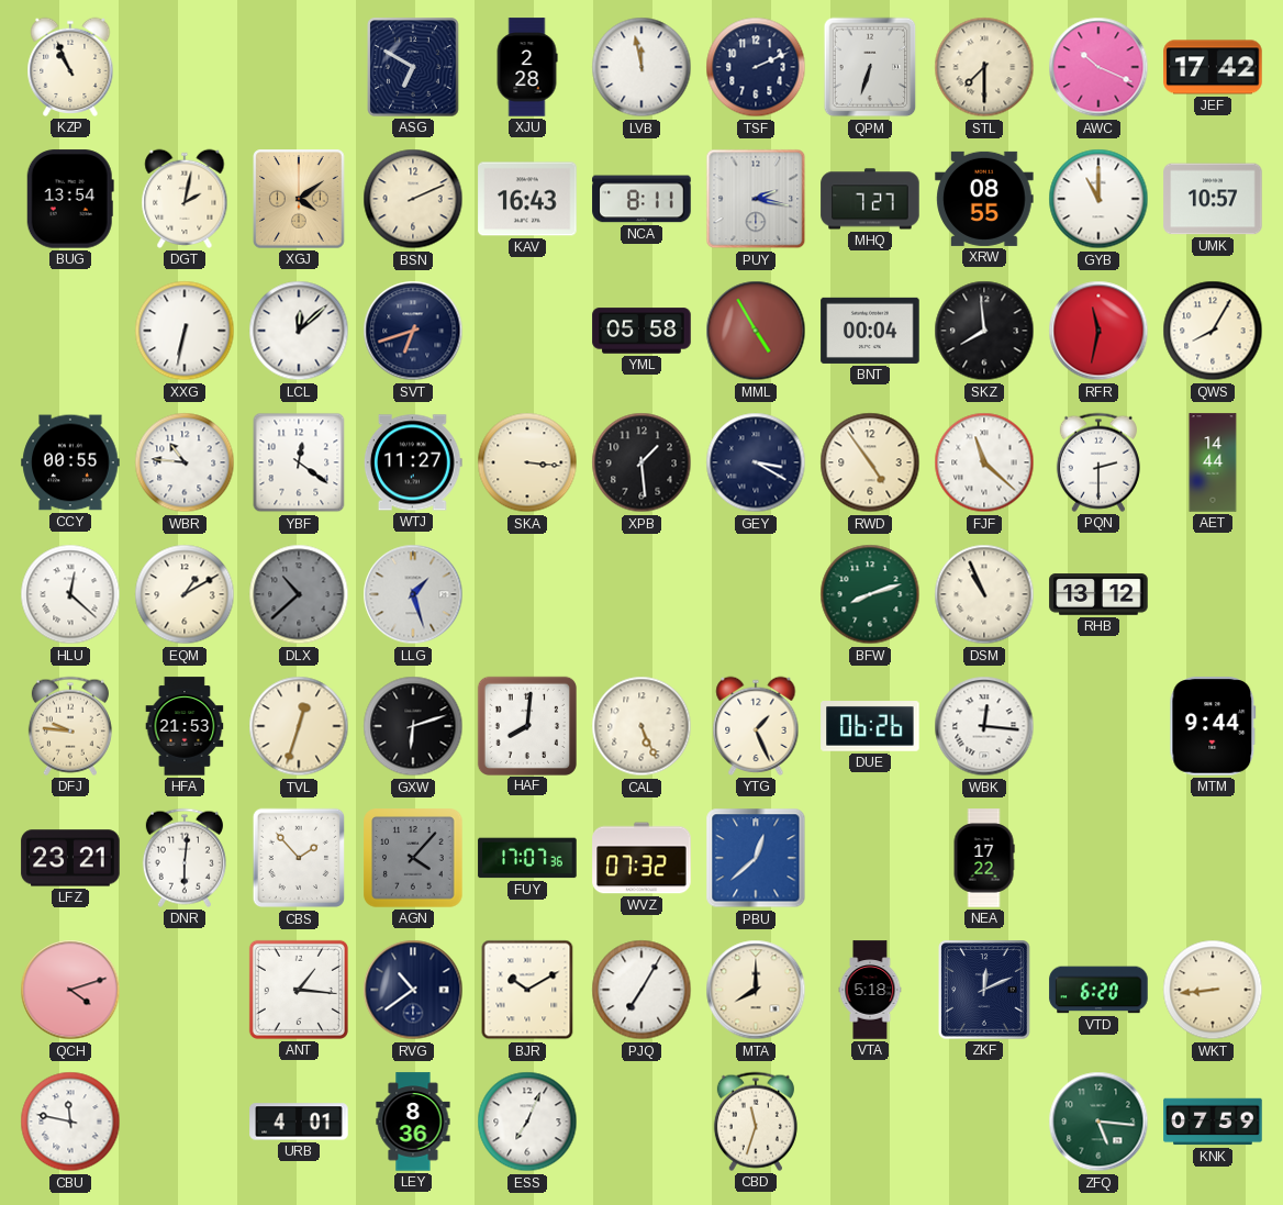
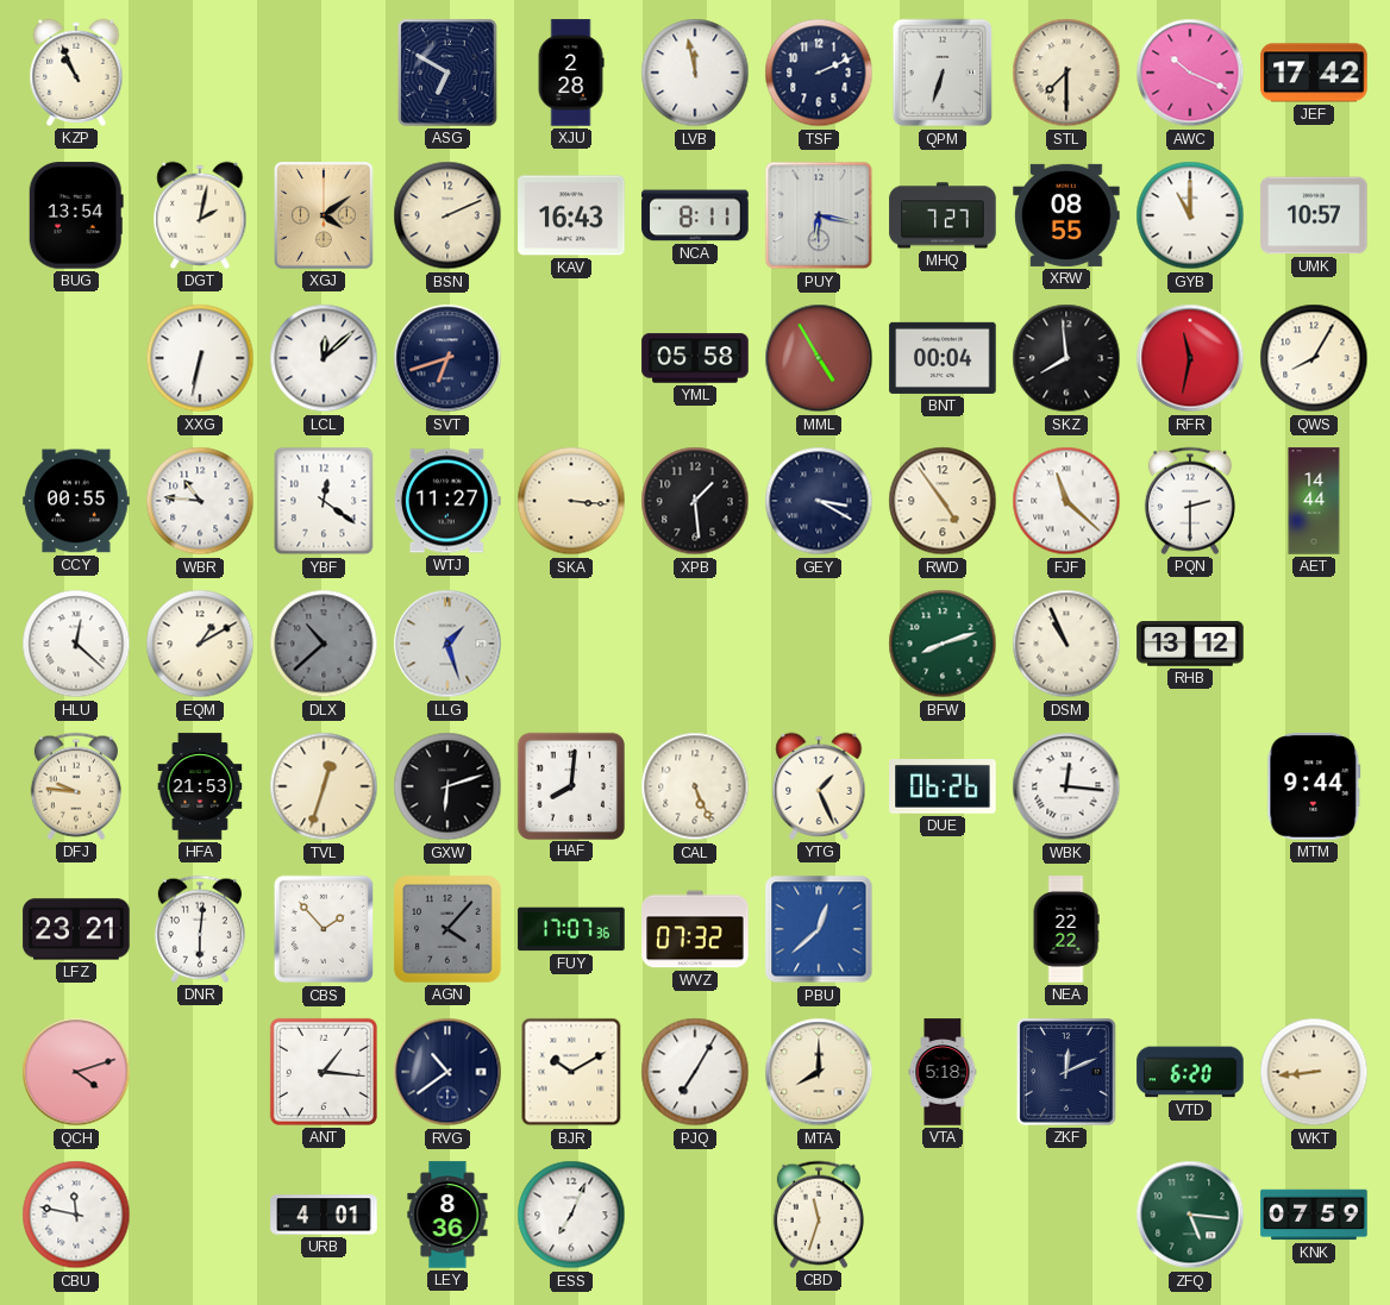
PUY: 2:17 -> 6:17 (819, 215)
NEA: 17:22 -> 22:22 (1066, 929)
